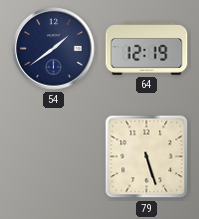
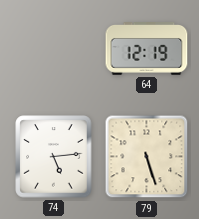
54: 1:39 -> none (54, 49)
74: none -> 5:14 (54, 157)
